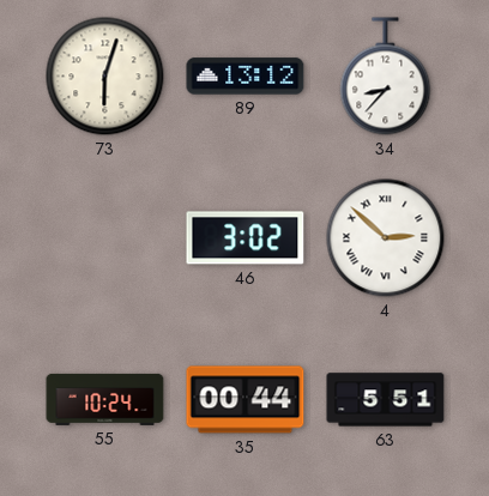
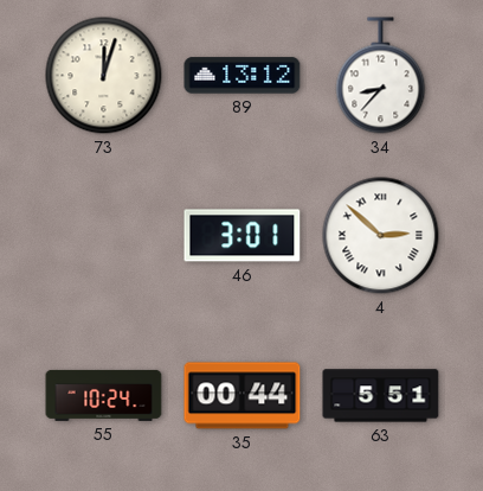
73: 6:03 -> 12:03 (104, 76)
46: 3:02 -> 3:01 (243, 236)
